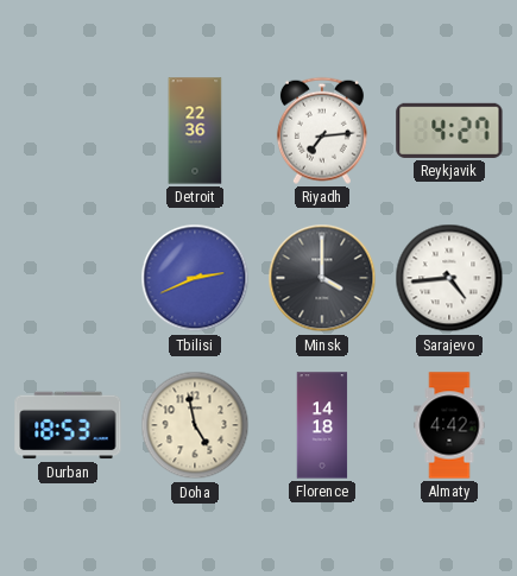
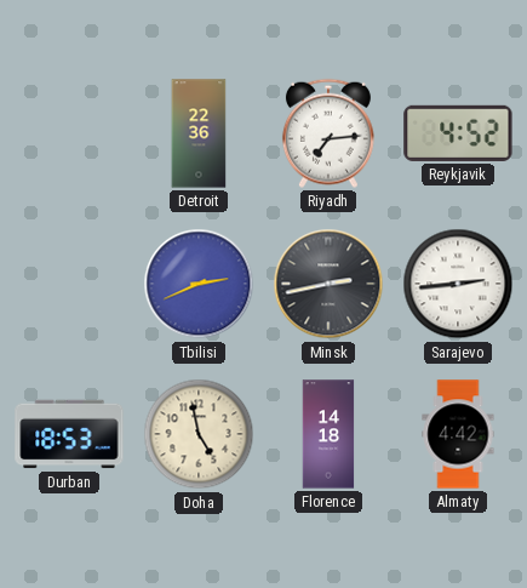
Reykjavik: 4:27 -> 4:52 (458, 133)
Minsk: 4:00 -> 2:43 (328, 284)
Sarajevo: 4:44 -> 2:44 (458, 284)
